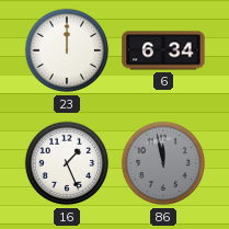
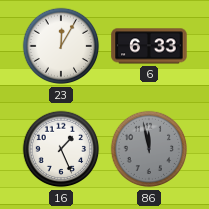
23: 12:00 -> 12:05 (61, 46)
6: 6:34 -> 6:33 (149, 46)
